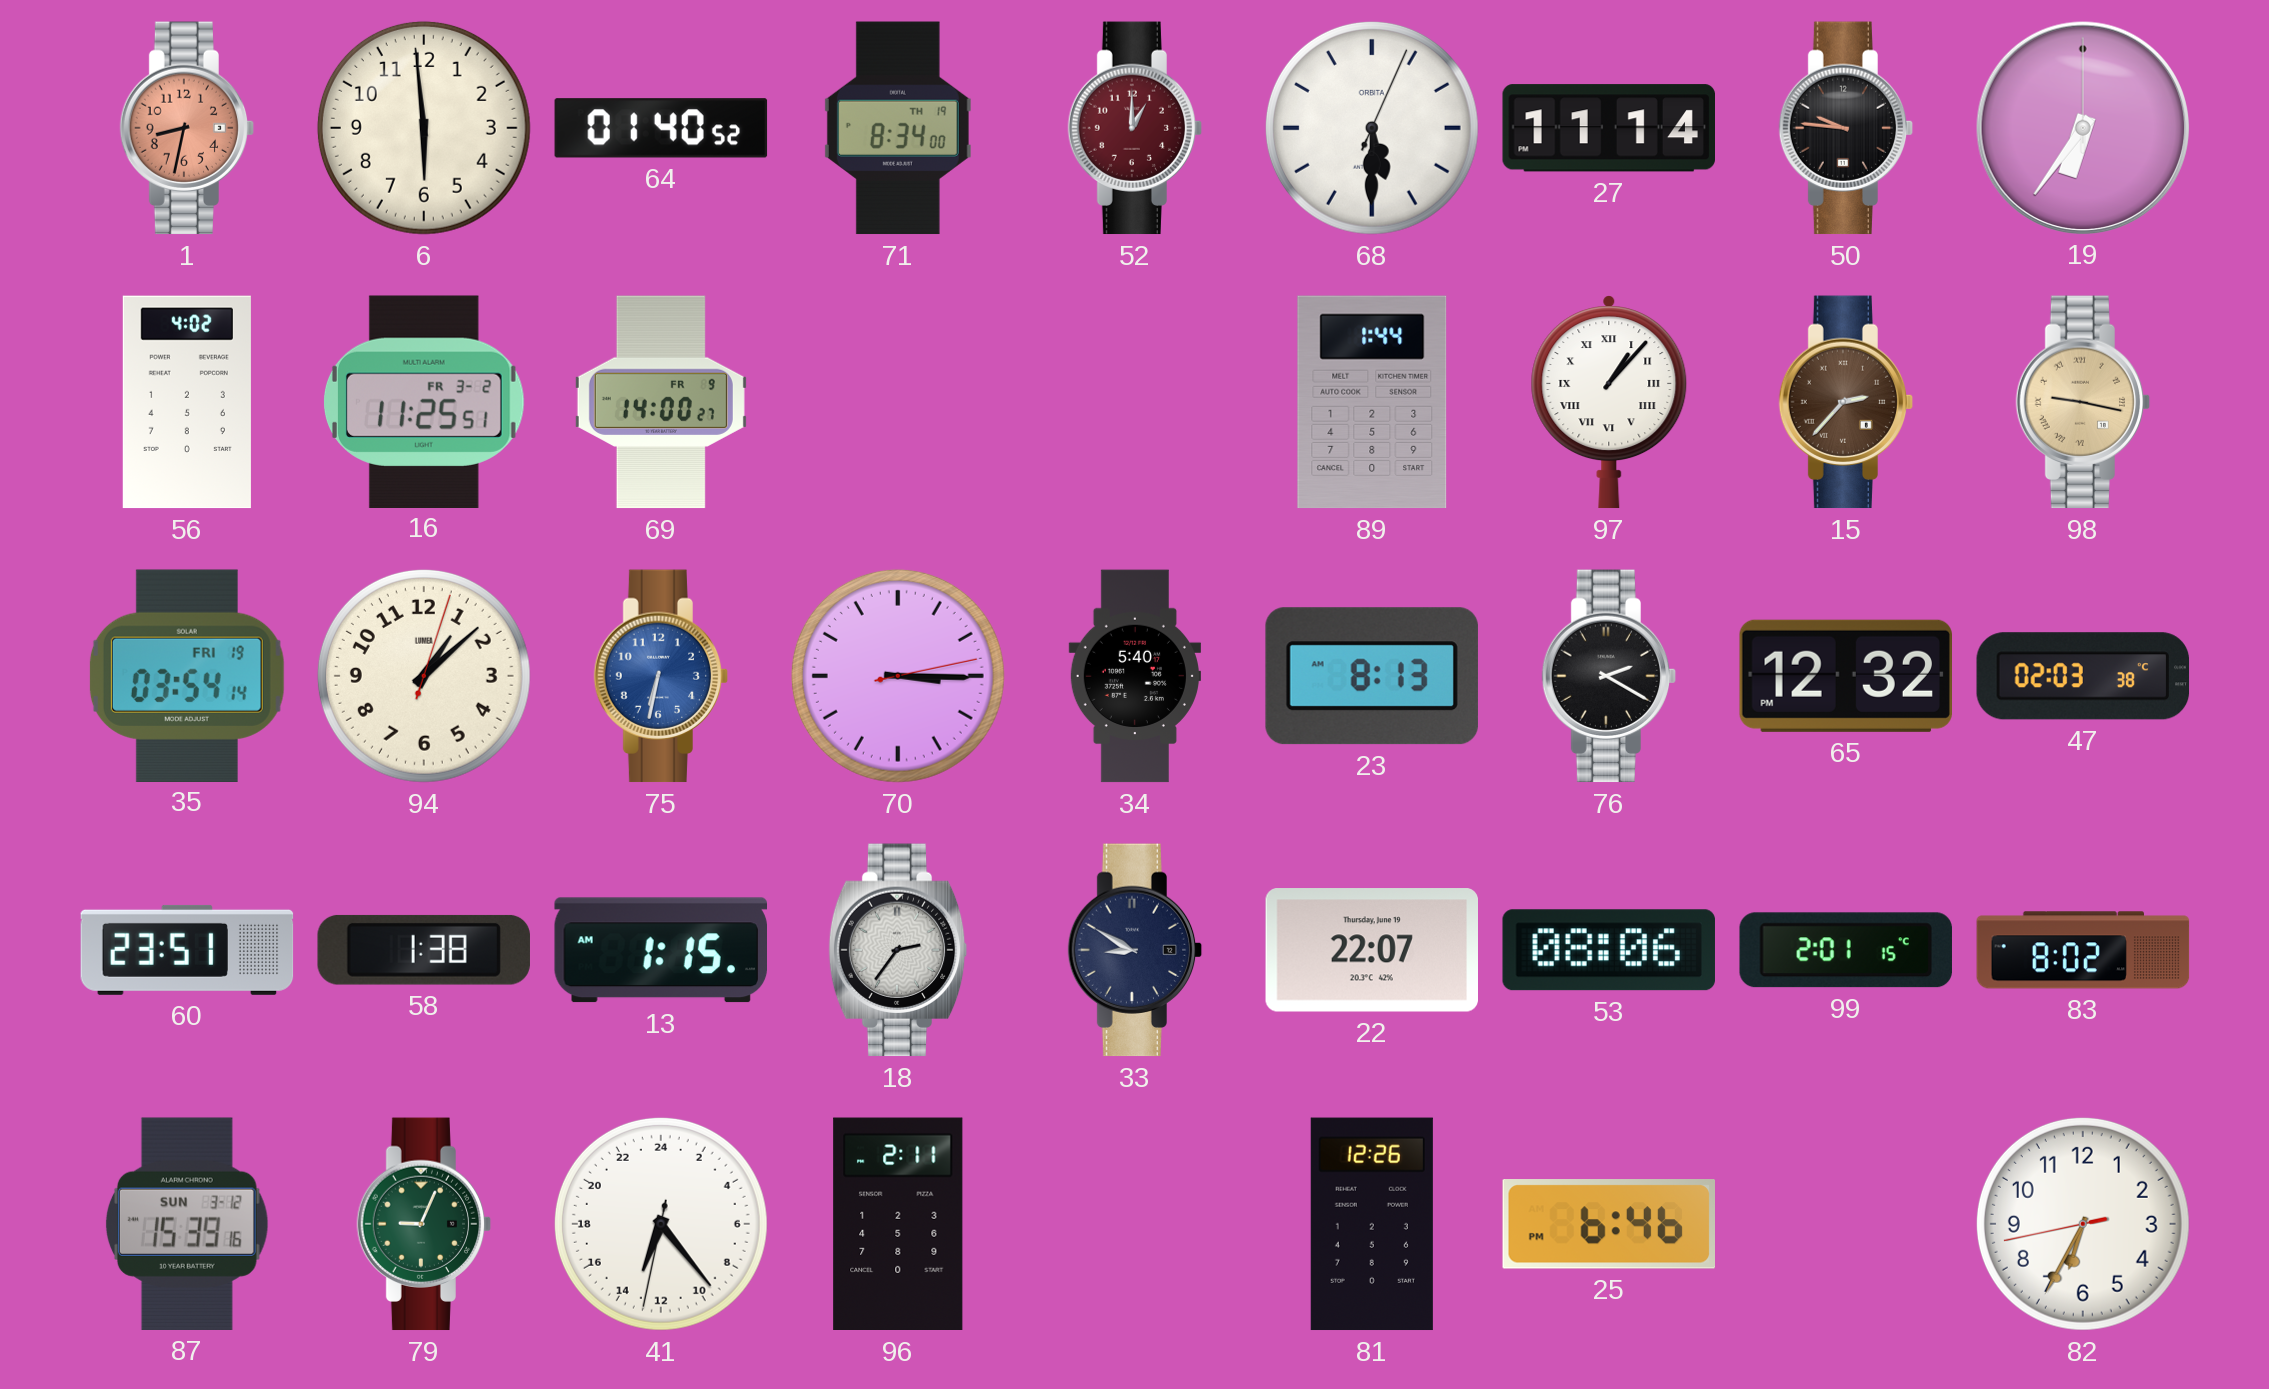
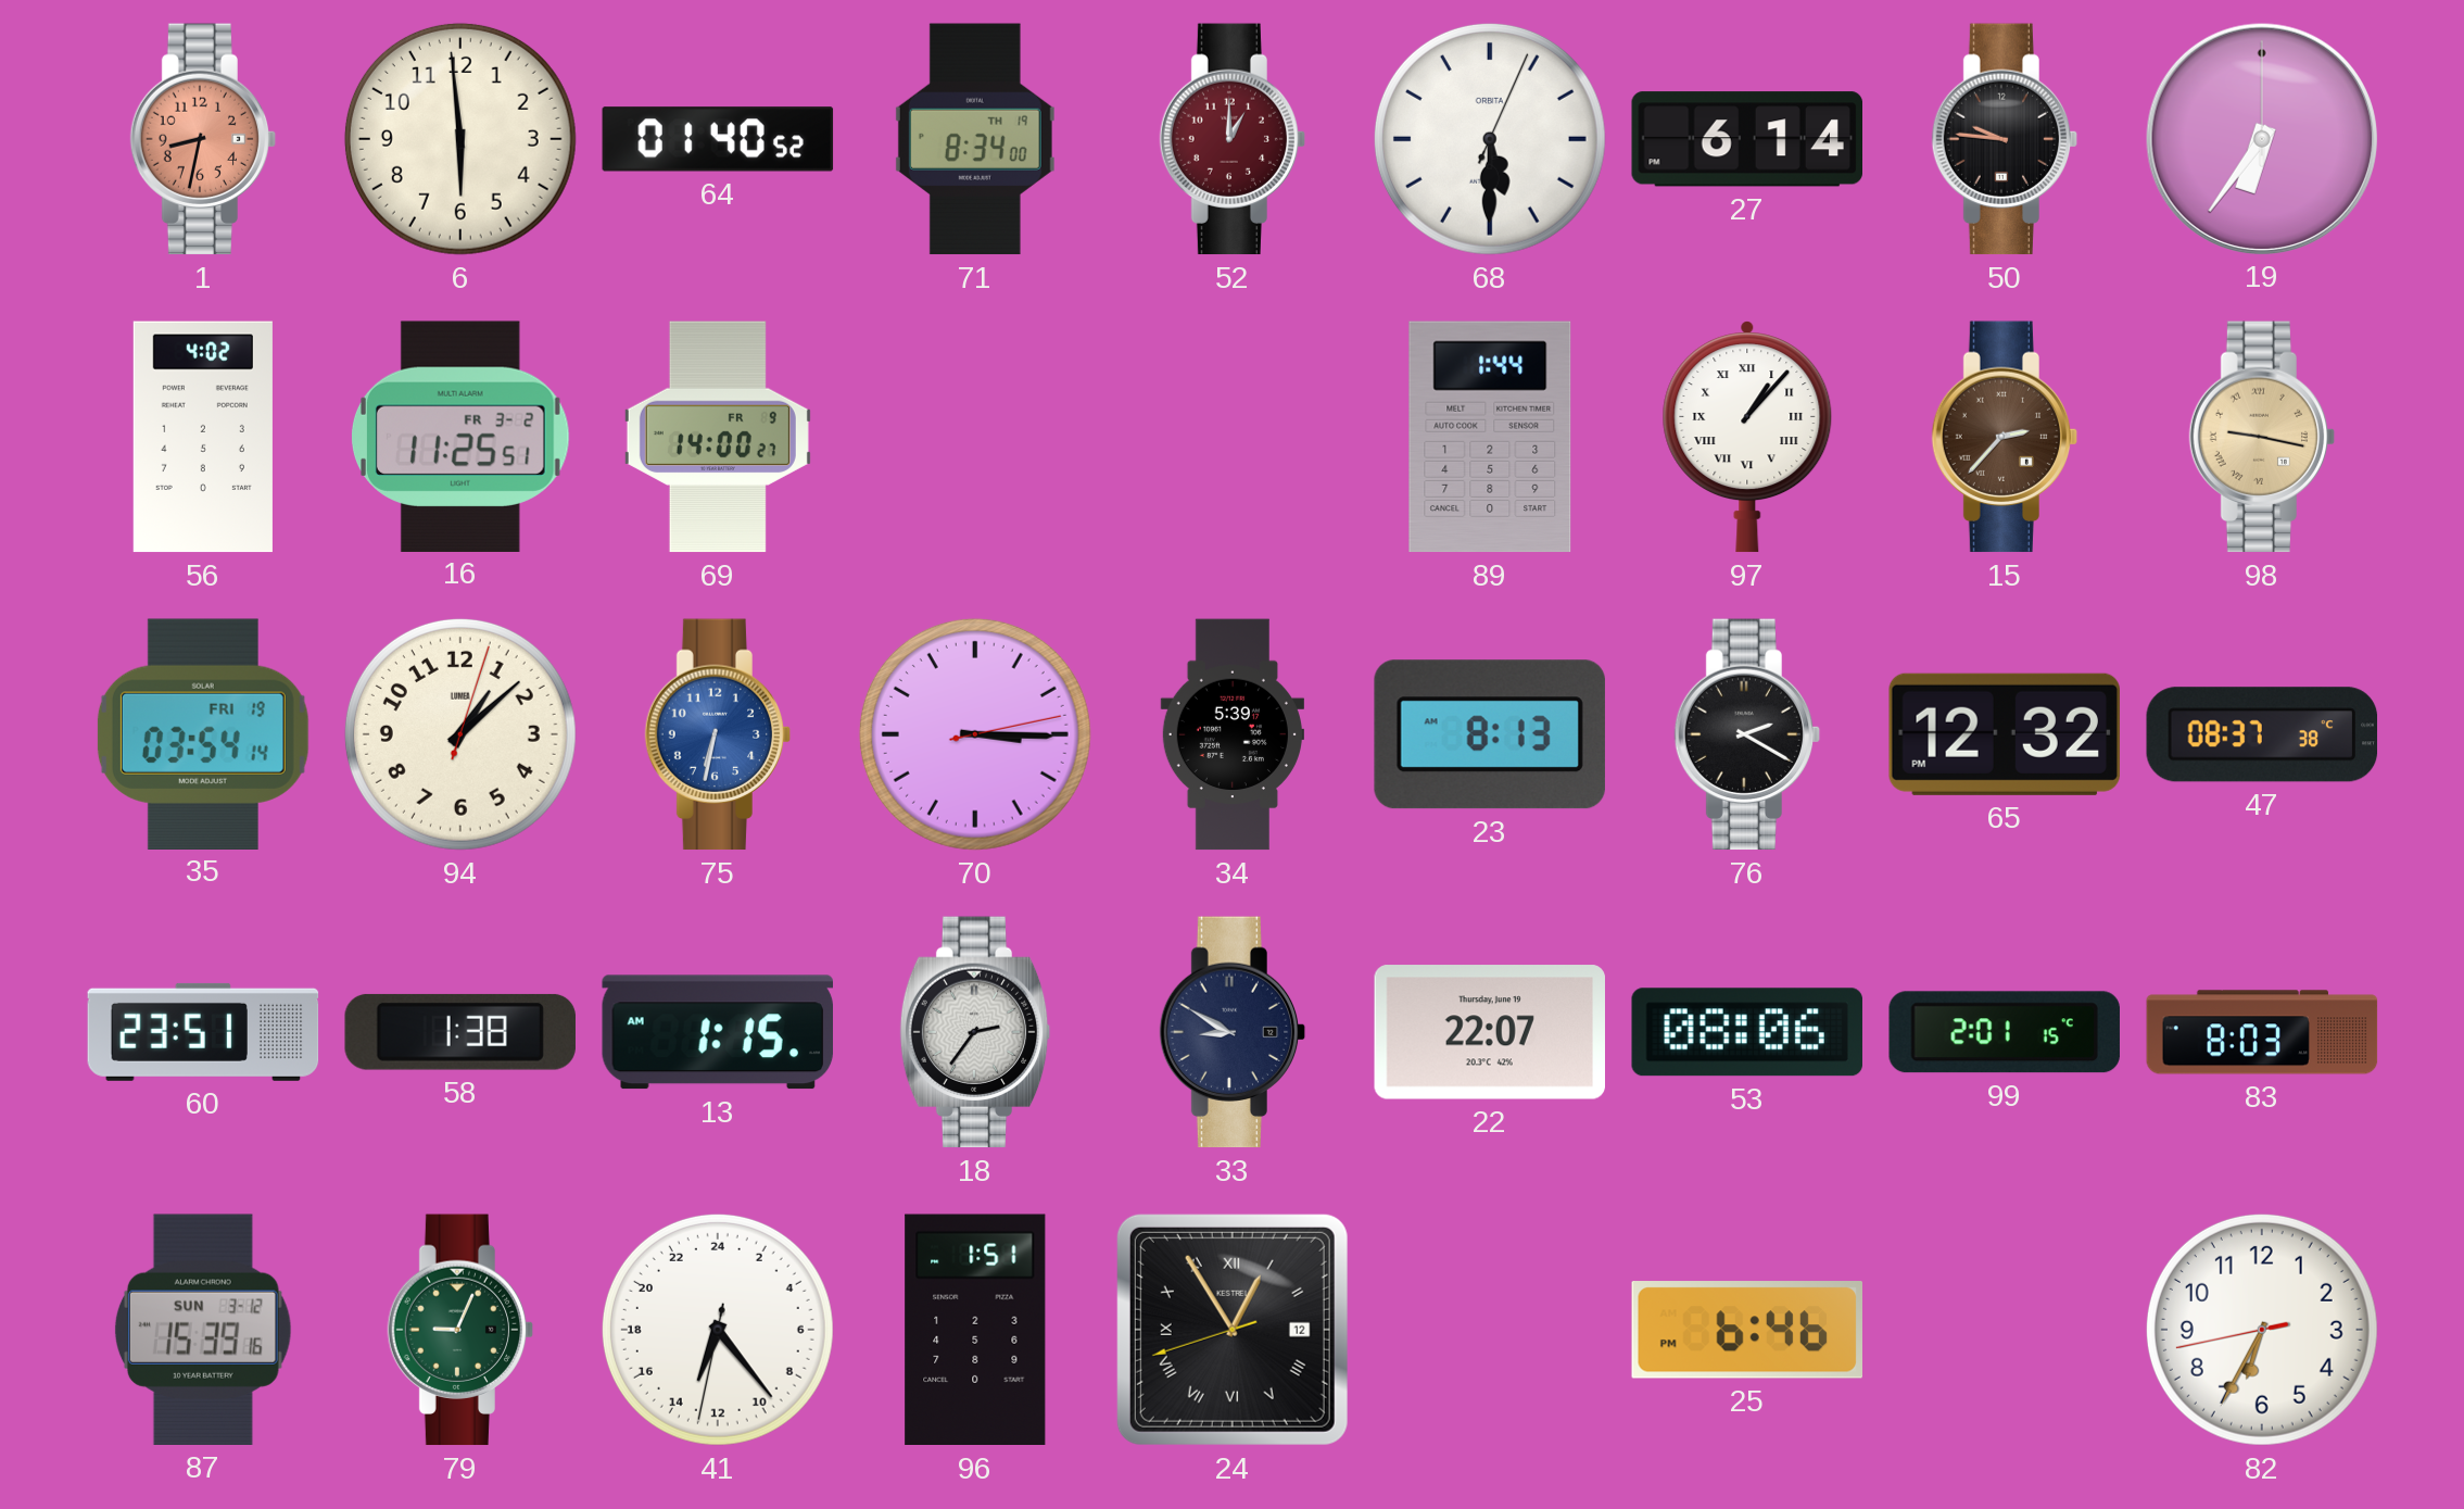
27: 11:14 -> 6:14 (1746, 139)
34: 5:40 -> 5:39 (1233, 734)
47: 02:03 -> 08:37 (2262, 734)
83: 8:02 -> 8:03 (2262, 1032)
96: 2:11 -> 1:51 (975, 1330)
24: none -> 12:54 (1233, 1330)
81: 12:26 -> none (1372, 1224)
